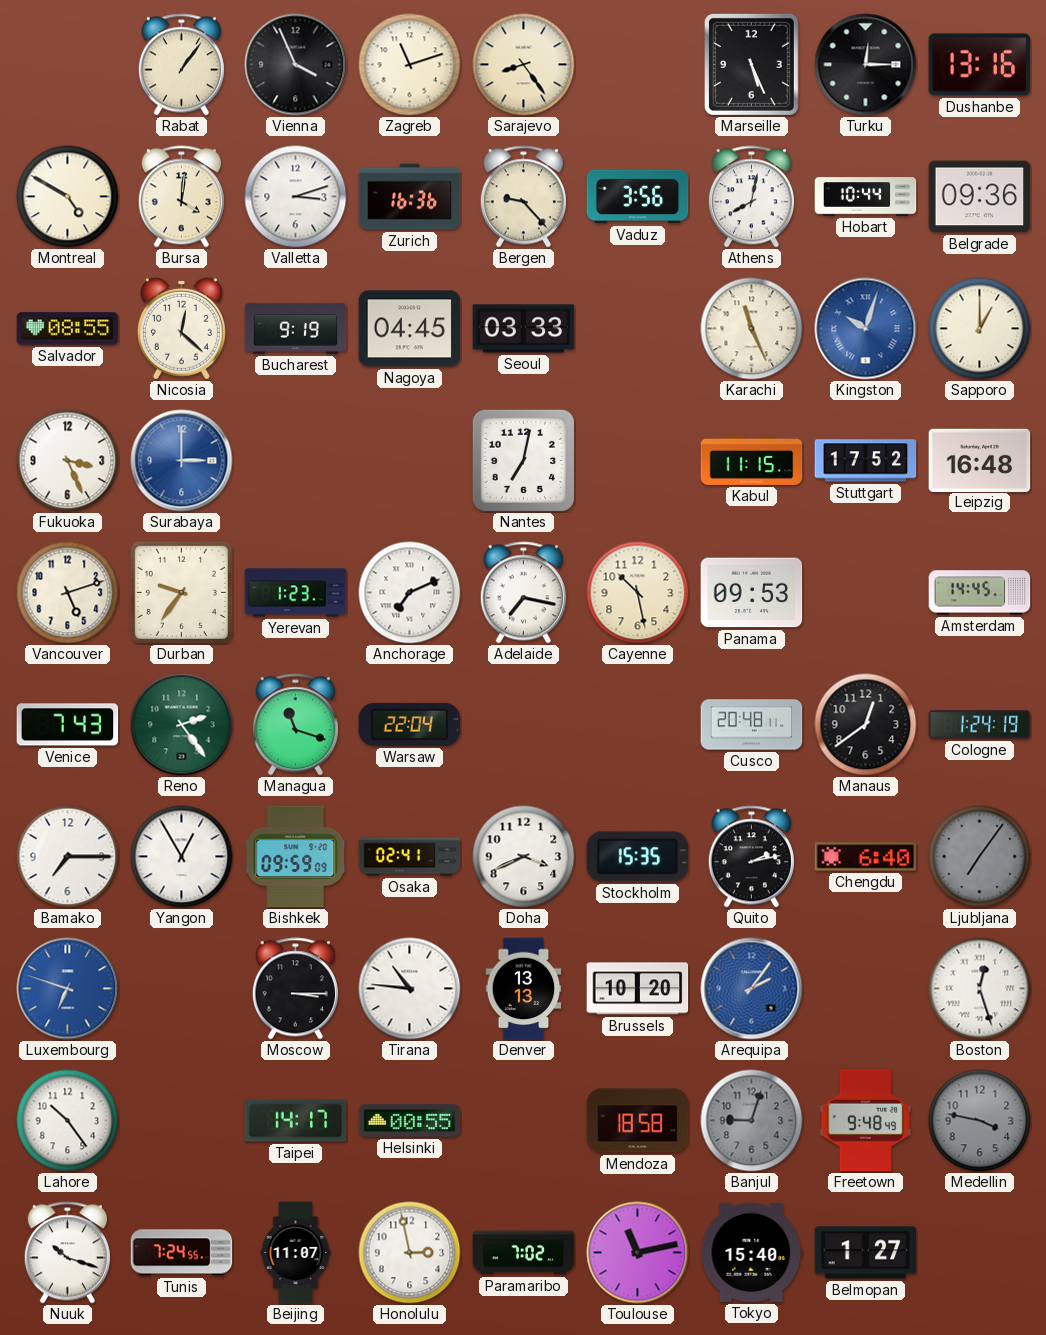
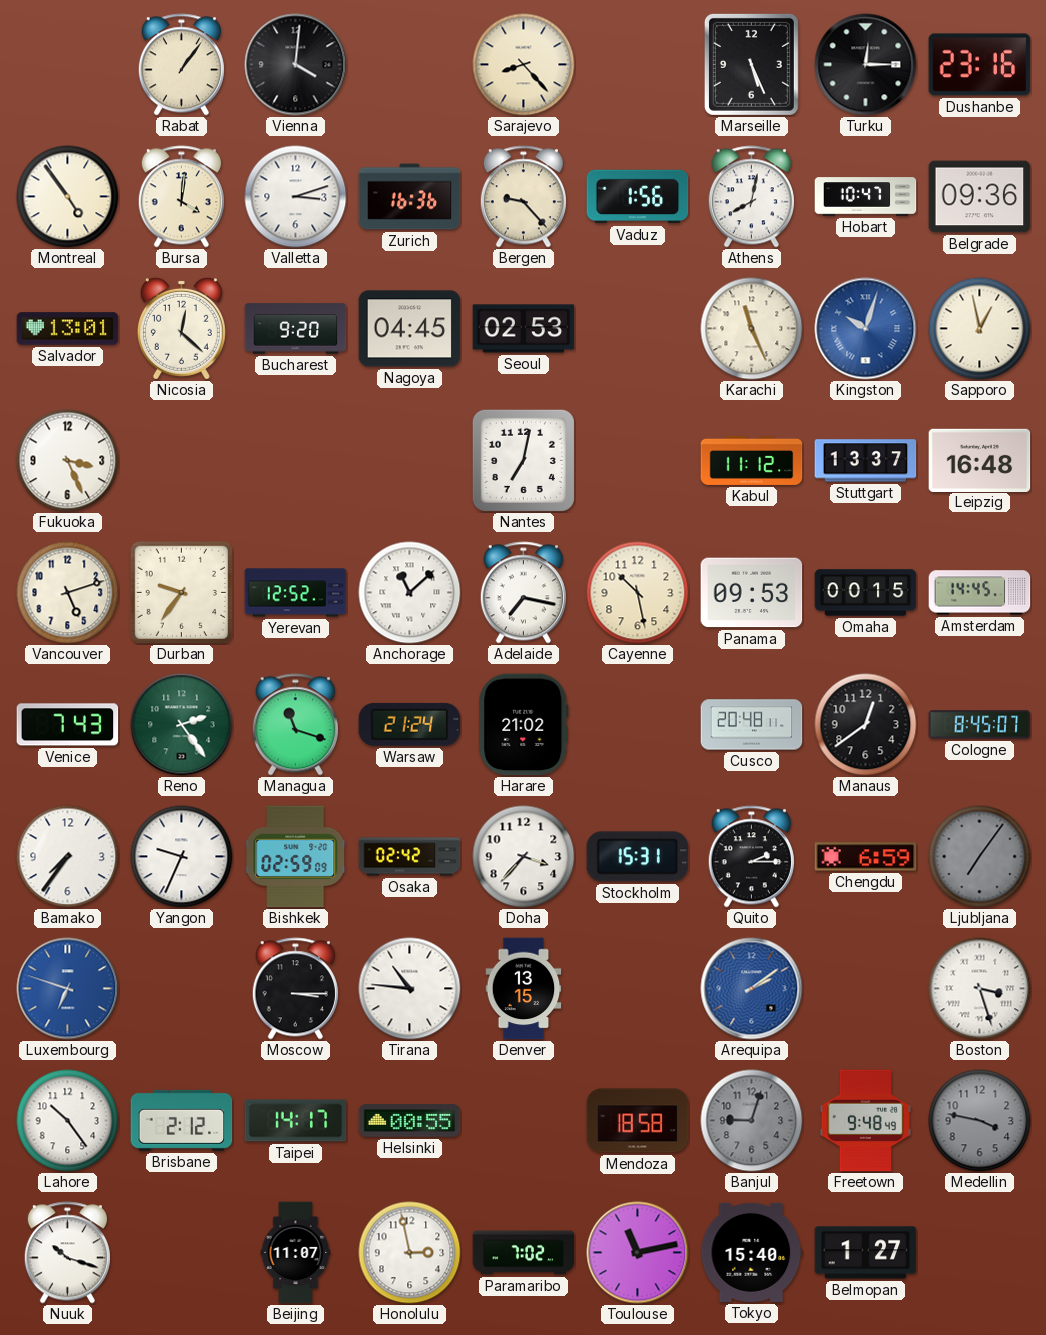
Vienna: 3:56 -> 4:01 (296, 65)
Zagreb: 11:12 -> none (410, 65)
Sarajevo: 8:24 -> 8:23 (524, 65)
Dushanbe: 13:16 -> 23:16 (980, 65)
Montreal: 4:50 -> 4:54 (68, 197)
Vaduz: 3:56 -> 1:56 (638, 197)
Hobart: 10:44 -> 10:47 (866, 197)
Salvador: 08:55 -> 13:01 (68, 329)
Bucharest: 9:19 -> 9:20 (296, 329)
Seoul: 03:33 -> 02:53 (524, 329)
Sapporo: 1:00 -> 12:58 (980, 329)
Surabaya: 3:00 -> none (182, 461)
Kabul: 11:15 -> 11:12 (752, 460)
Stuttgart: 17:52 -> 13:37 (866, 461)
Yerevan: 1:23 -> 12:52 (296, 593)
Anchorage: 7:11 -> 11:08 (410, 593)
Omaha: none -> 00:15 (866, 593)
Warsaw: 22:04 -> 21:24 (410, 724)
Harare: none -> 21:02 (524, 725)
Cologne: 1:24 -> 8:45 (980, 725)
Bamako: 7:15 -> 7:36 (68, 857)
Yangon: 12:55 -> 9:34 (182, 857)
Bishkek: 09:59 -> 02:59 (296, 857)
Osaka: 02:41 -> 02:42 (410, 857)
Doha: 3:41 -> 3:37 (524, 857)
Stockholm: 15:35 -> 15:31 (638, 857)
Quito: 2:13 -> 2:15 (751, 857)
Chengdu: 6:40 -> 6:59 (866, 857)
Denver: 13:13 -> 13:15 (524, 989)
Brussels: 10:20 -> none (638, 989)
Arequipa: 2:06 -> 2:09 (752, 989)
Boston: 12:27 -> 3:27 (980, 989)
Brisbane: none -> 2:12 (182, 1120)
Tunis: 7:24 -> none (182, 1253)
